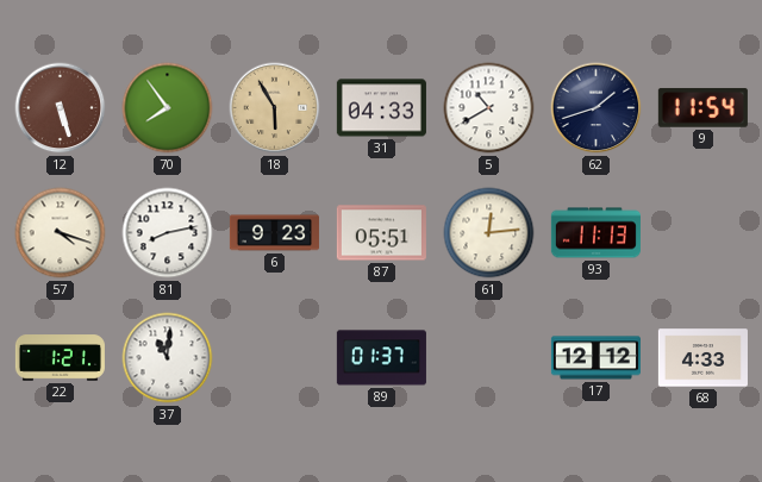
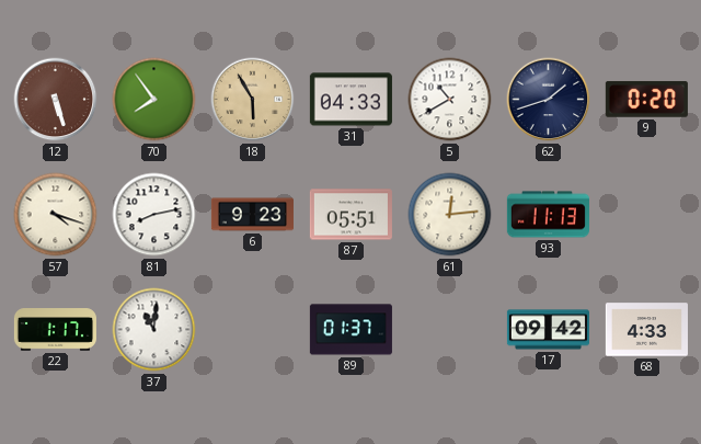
9: 11:54 -> 0:20 (646, 100)
22: 1:21 -> 1:17 (55, 330)
17: 12:12 -> 09:42 (548, 330)
